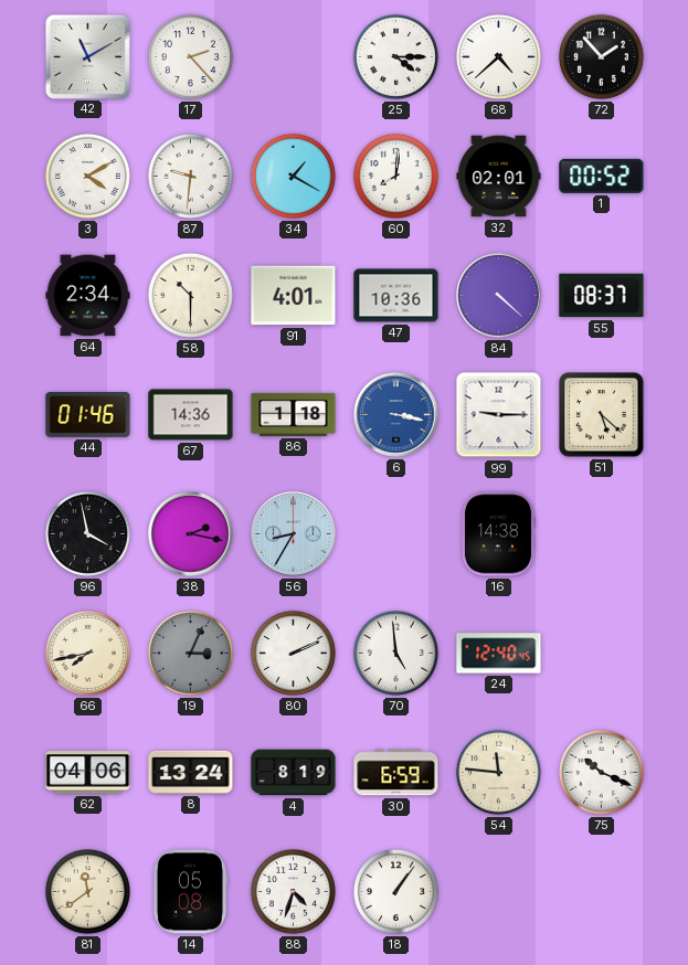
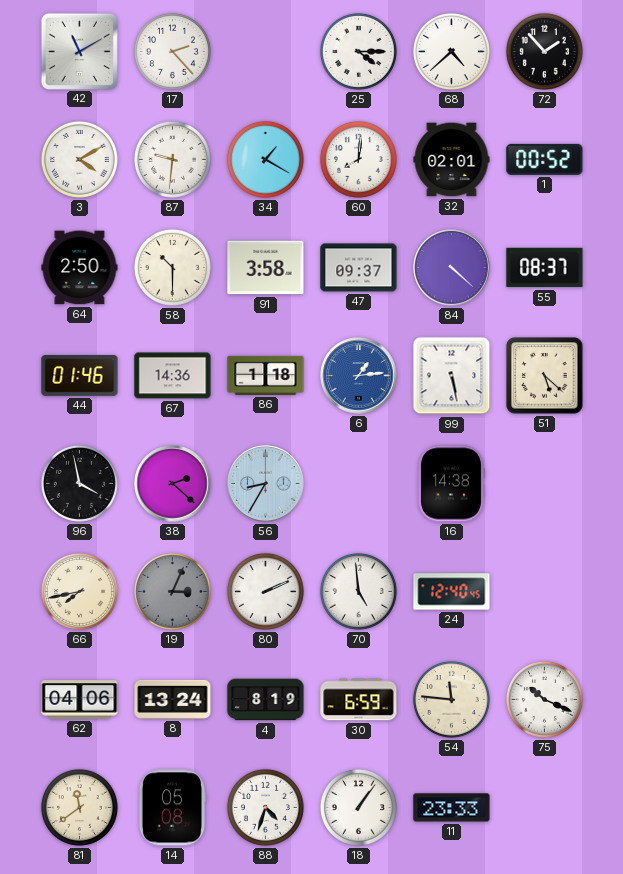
64: 2:34 -> 2:50 (80, 268)
91: 4:01 -> 3:58 (266, 268)
47: 10:36 -> 09:37 (359, 268)
6: 3:17 -> 1:14 (359, 376)
99: 9:15 -> 5:28 (452, 376)
38: 2:17 -> 2:22 (173, 484)
11: none -> 23:33 (452, 808)
